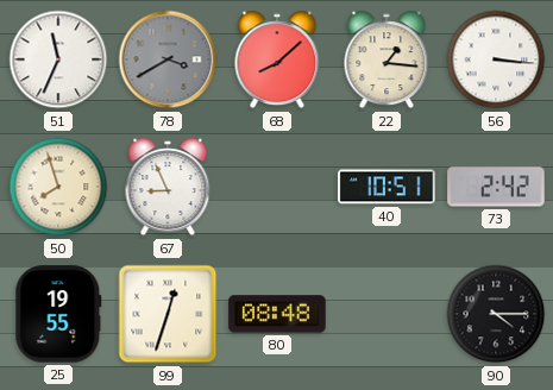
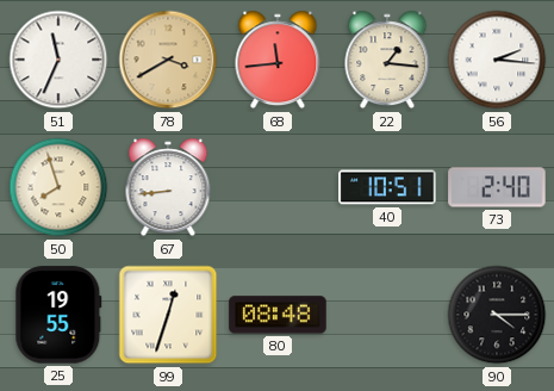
78 dial: grey -> champagne (168, 60)
68: 8:08 -> 11:44 (278, 60)
56: 3:16 -> 2:16 (497, 60)
67: 8:56 -> 8:44 (168, 187)
73: 2:42 -> 2:40 (497, 187)
